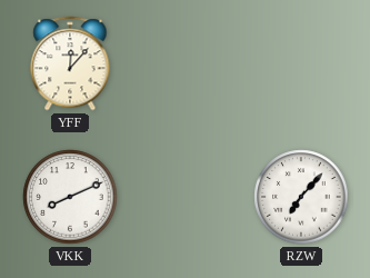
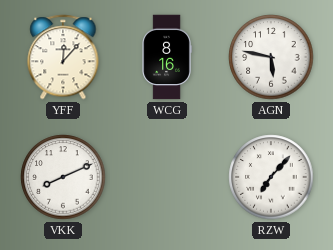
WCG: none -> 8:16 (167, 57)
AGN: none -> 5:47 (271, 57)
